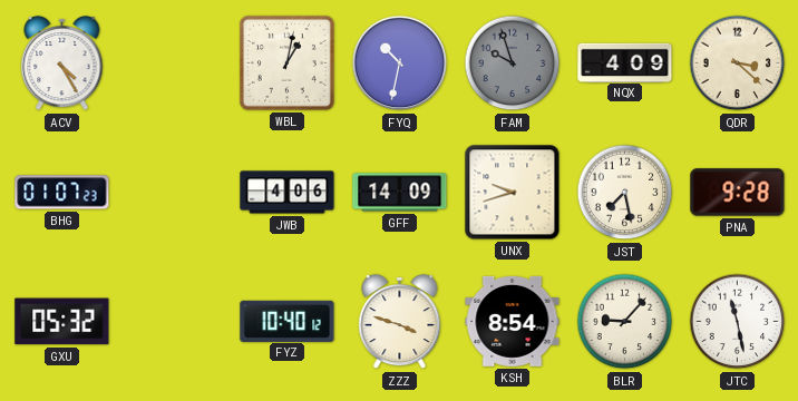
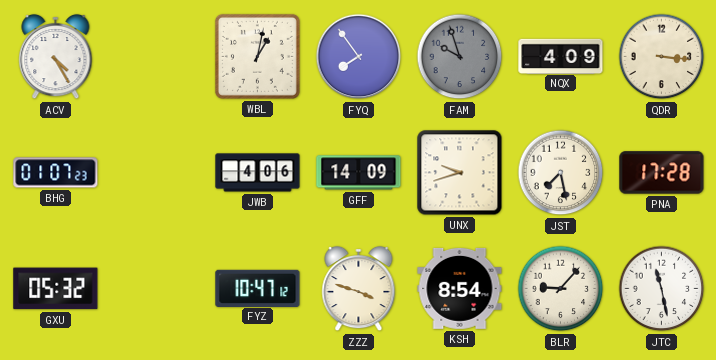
FYQ: 10:32 -> 7:54 (359, 57)
QDR: 3:22 -> 3:16 (662, 57)
PNA: 9:28 -> 17:28 (662, 173)
FYZ: 10:40 -> 10:47 (258, 288)
